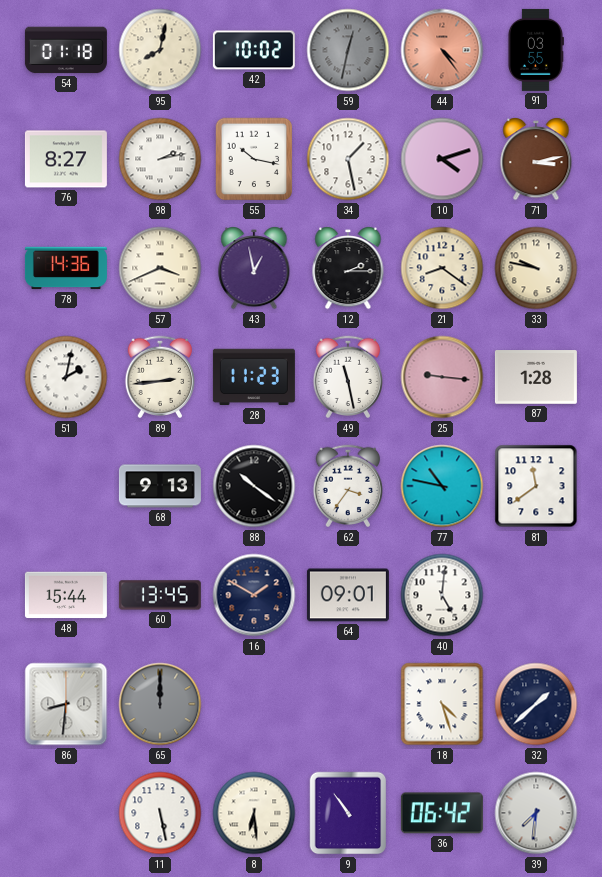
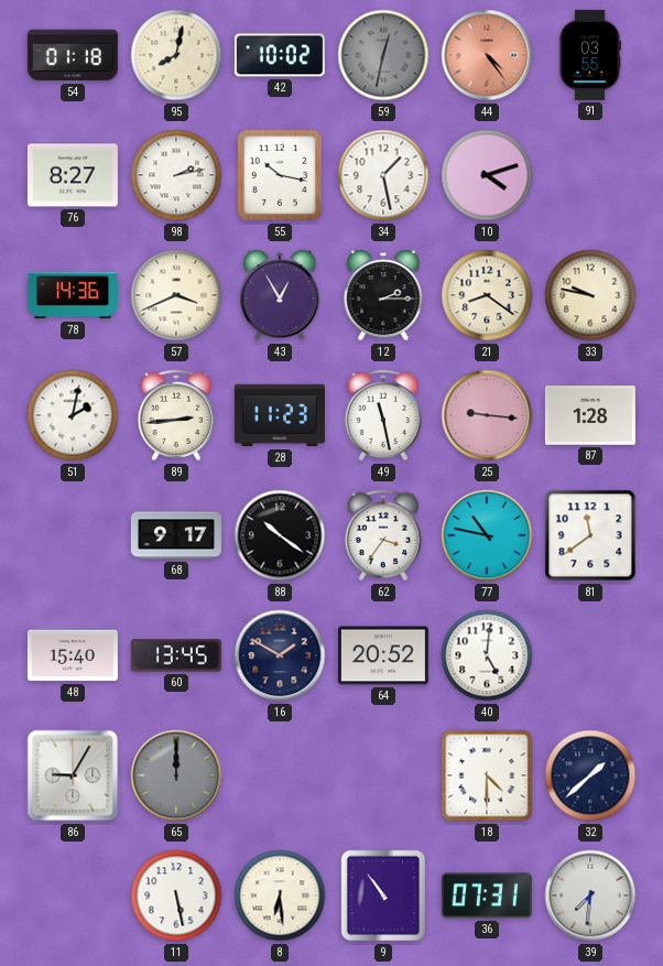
71: 3:13 -> none (536, 159)
43: 12:58 -> 12:55 (280, 295)
68: 9:13 -> 9:17 (176, 535)
48: 15:44 -> 15:40 (73, 655)
64: 09:01 -> 20:52 (383, 655)
86: 8:31 -> 9:05 (73, 775)
18: 4:27 -> 4:30 (487, 775)
36: 06:42 -> 07:31 (487, 896)
